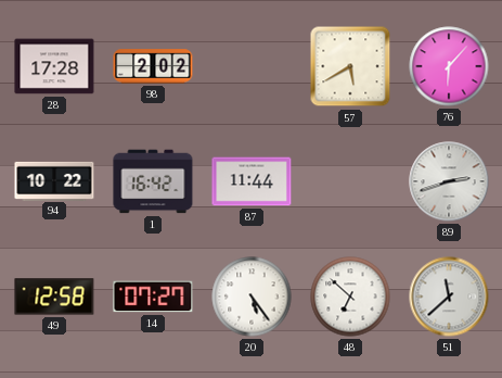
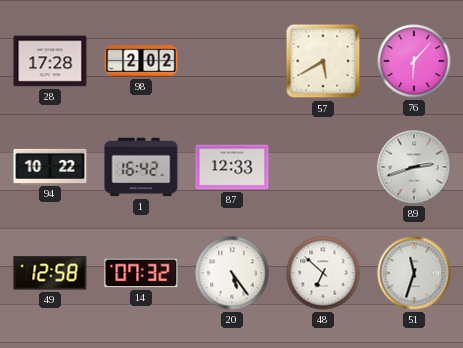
87: 11:44 -> 12:33 (232, 167)
14: 07:27 -> 07:32 (141, 273)
51: 11:38 -> 11:33 (414, 273)
